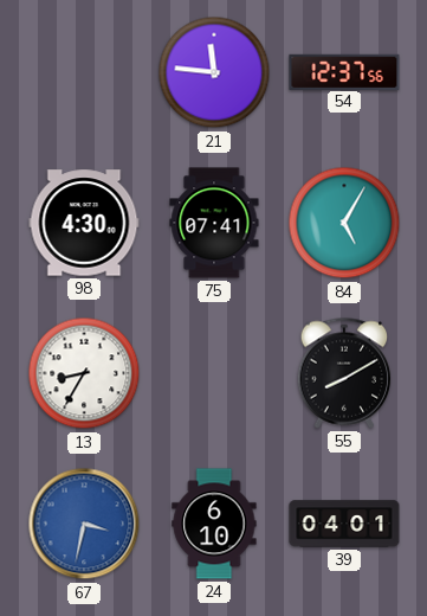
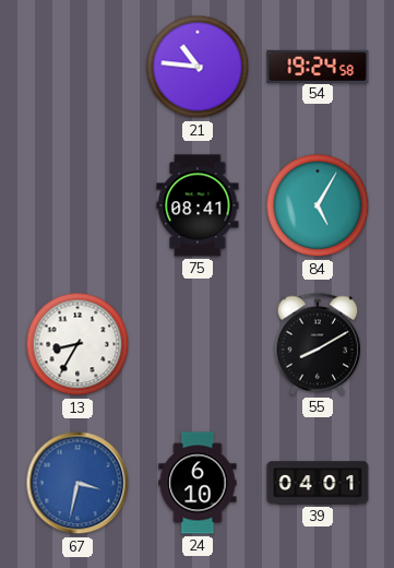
21: 11:46 -> 10:46 (198, 67)
54: 12:37 -> 19:24 (318, 66)
98: 4:30 -> none (84, 223)
75: 07:41 -> 08:41 (198, 205)
